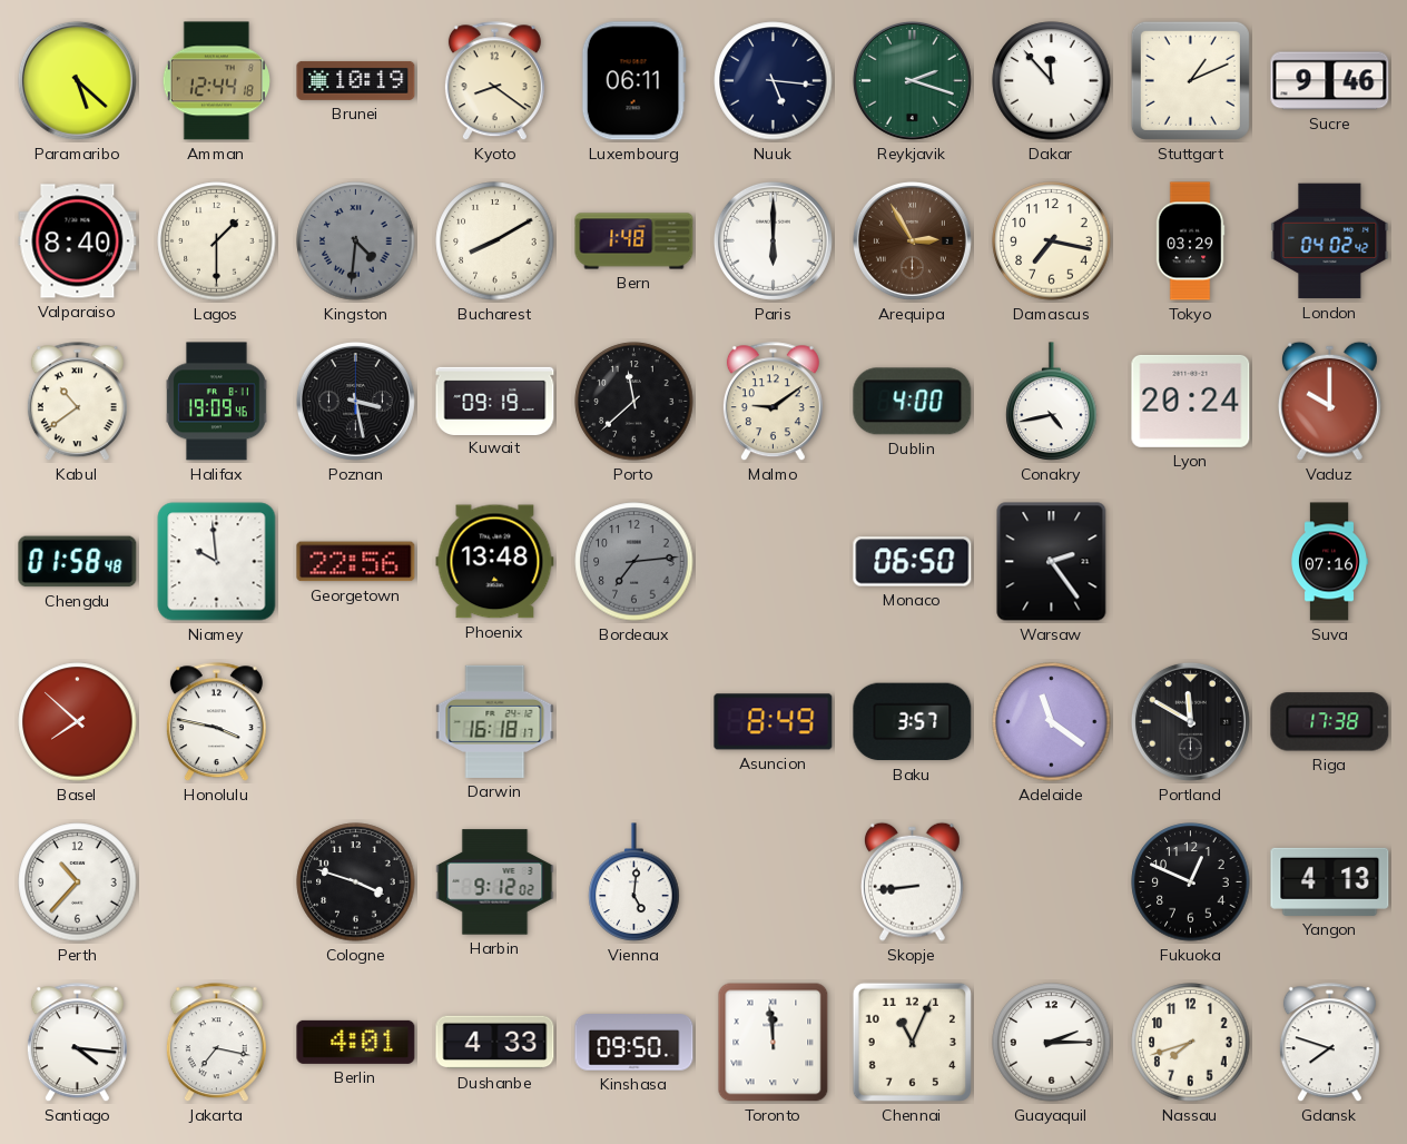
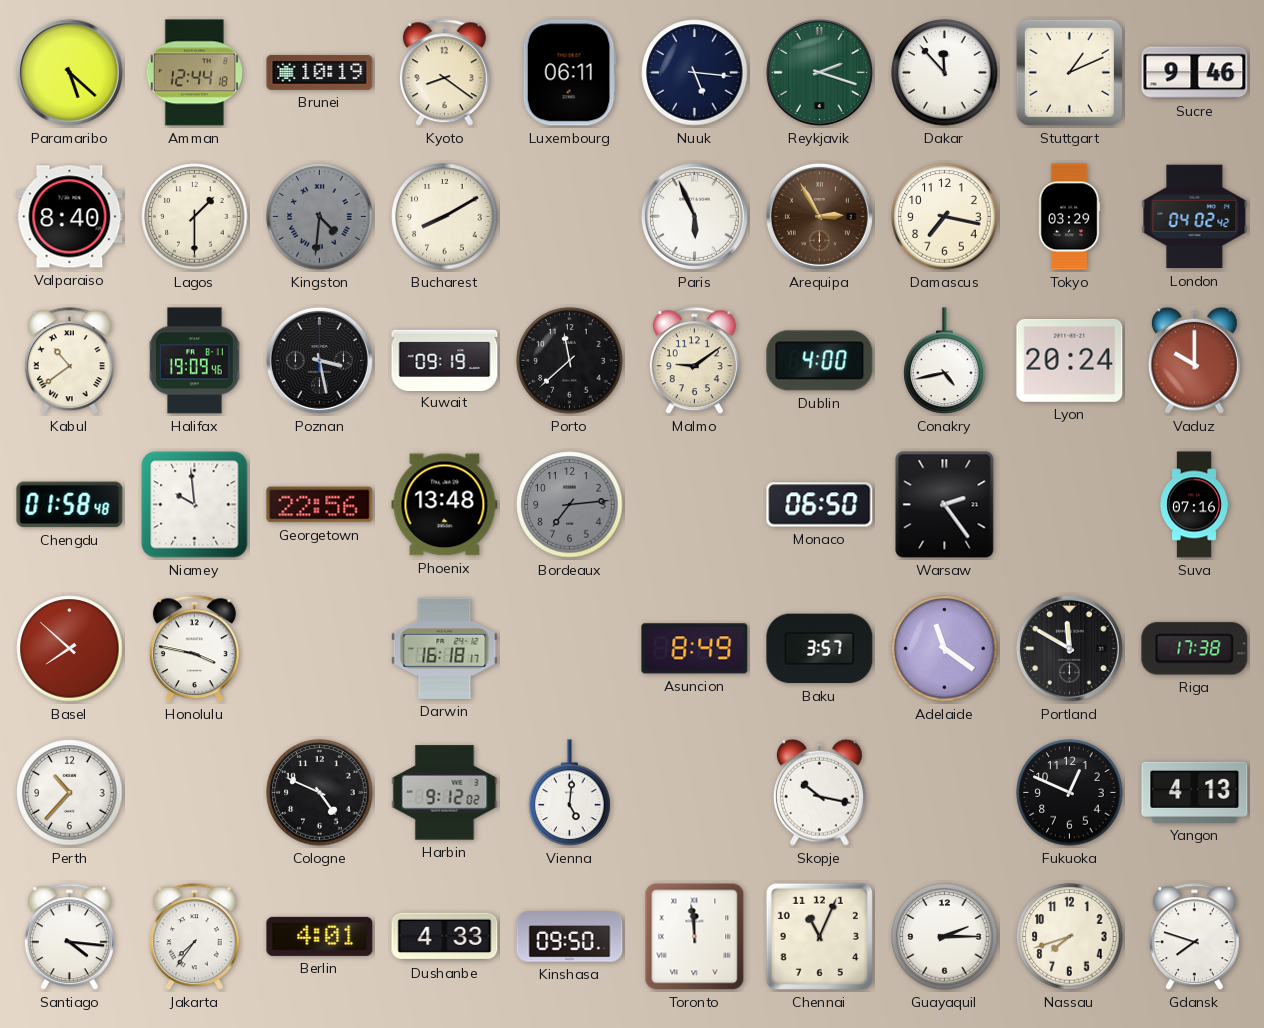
Bern: 1:48 -> none (634, 241)
Paris: 6:00 -> 5:56 (694, 216)
Cologne: 3:48 -> 4:49 (320, 793)
Skopje: 8:44 -> 10:17 (819, 792)
Jakarta: 7:17 -> 7:36 (194, 937)
